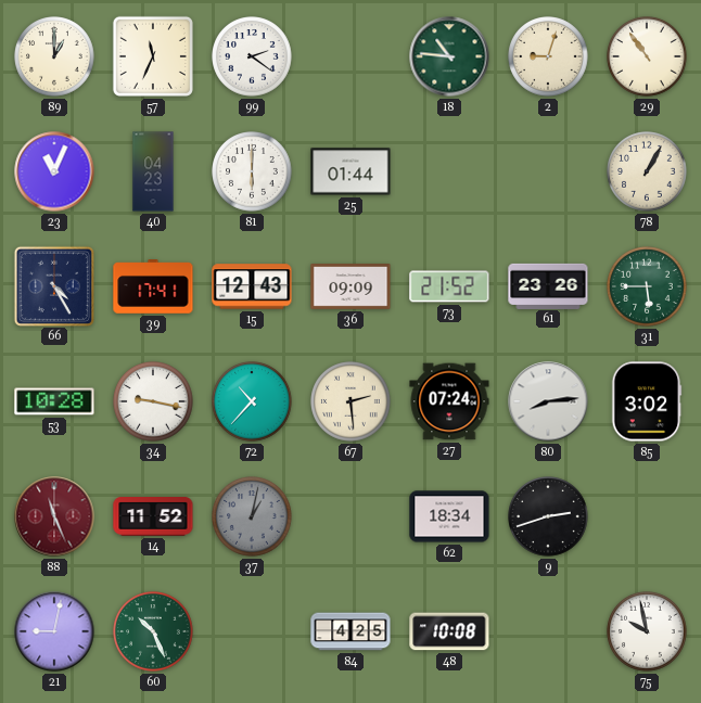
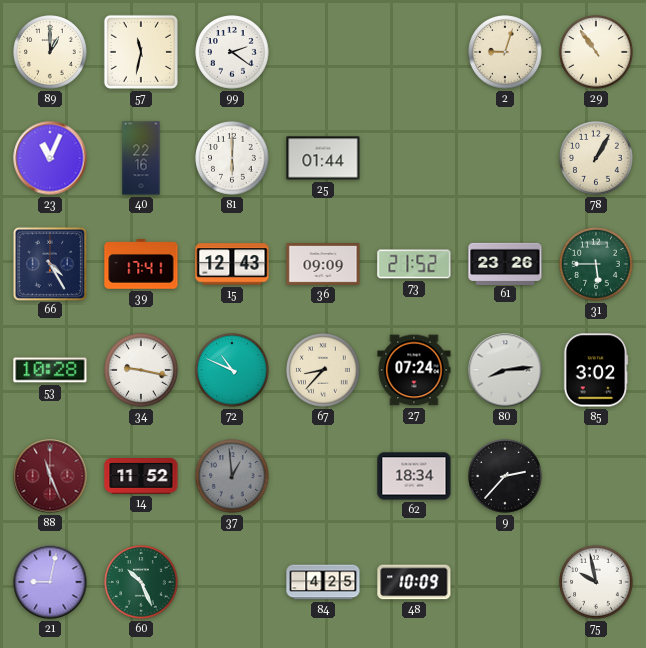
57: 11:34 -> 11:32 (141, 52)
18: 10:46 -> none (449, 56)
40: 04:23 -> 22:16 (141, 158)
72: 10:37 -> 10:49 (232, 370)
67: 2:29 -> 8:37 (323, 370)
37: 1:02 -> 12:59 (232, 476)
9: 2:42 -> 2:37 (505, 476)
48: 10:08 -> 10:09 (414, 582)
